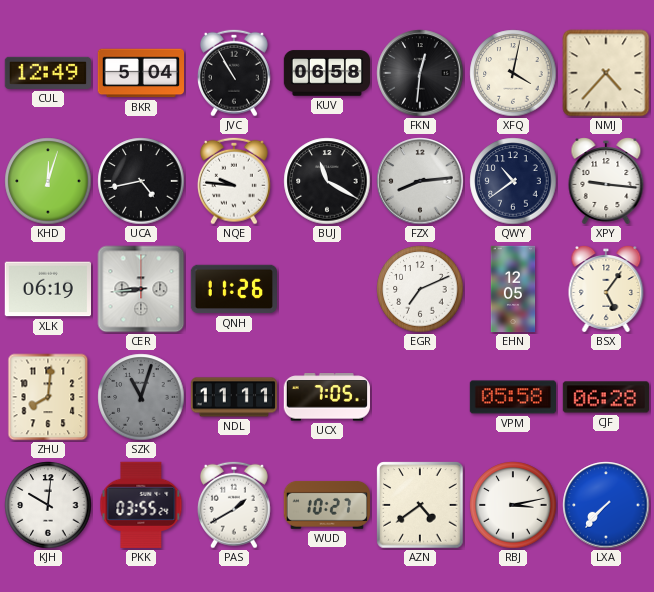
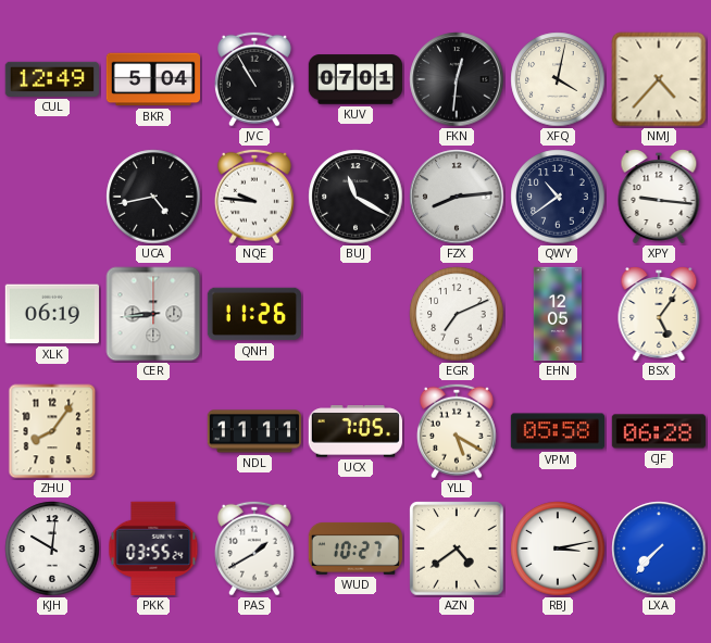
KUV: 06:58 -> 07:01 (355, 79)
KHD: 12:03 -> none (48, 181)
ZHU: 8:01 -> 8:06 (52, 431)
SZK: 11:03 -> none (141, 397)
YLL: none -> 5:20 (457, 431)
